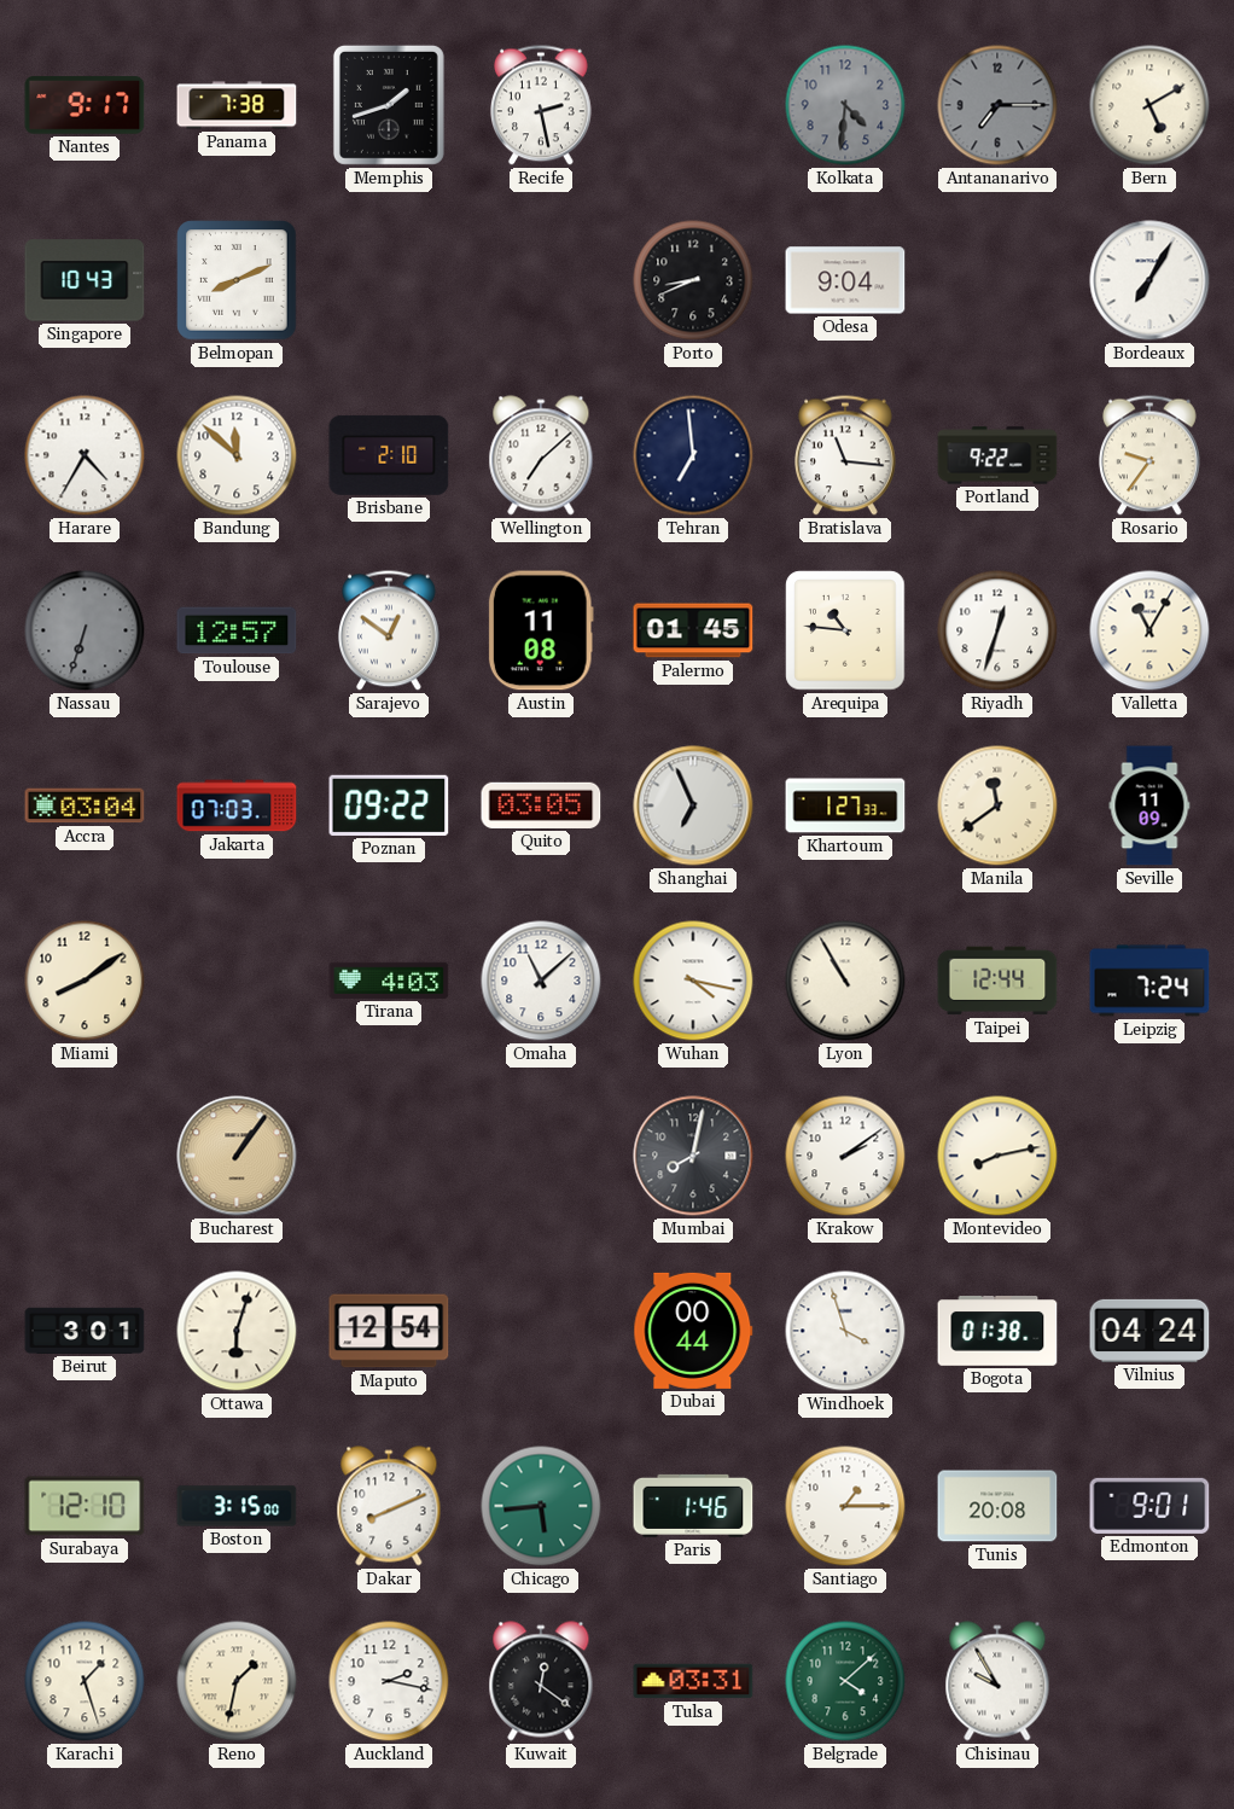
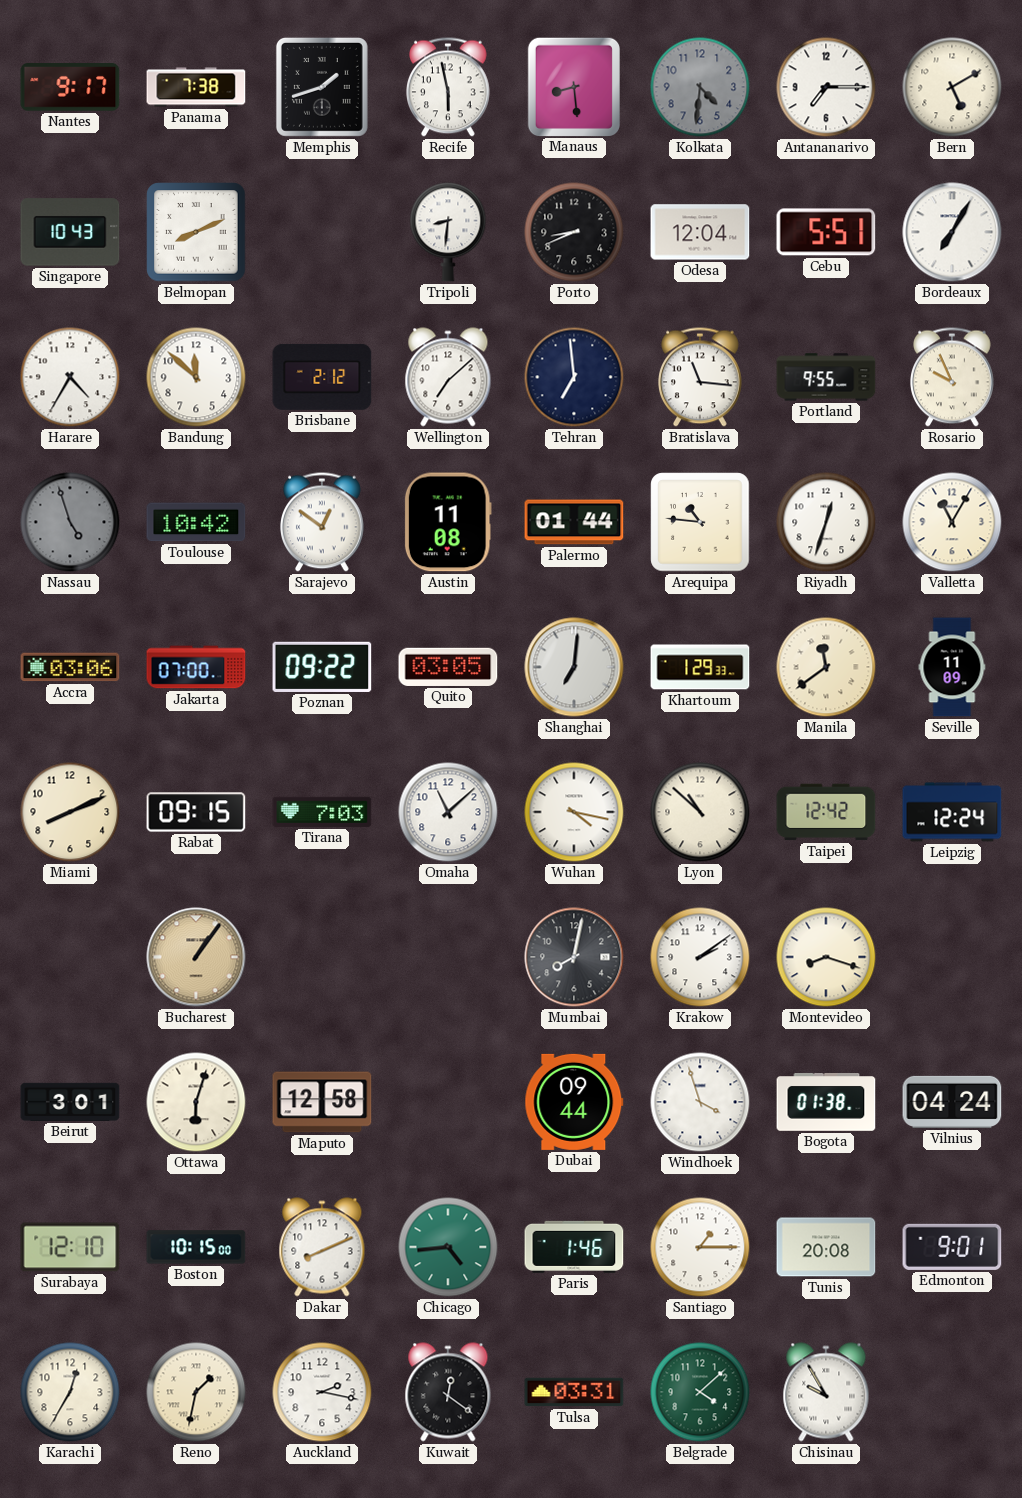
Recife: 2:28 -> 5:58 (449, 87)
Manaus: none -> 8:29 (573, 86)
Antananarivo dial: grey -> white (826, 87)
Tripoli: none -> 8:31 (448, 232)
Odesa: 9:04 -> 12:04 (700, 232)
Cebu: none -> 5:51 (826, 232)
Brisbane: 2:10 -> 2:12 (322, 377)
Portland: 9:22 -> 9:55 (826, 377)
Rosario: 9:36 -> 9:56 (953, 377)
Nassau: 6:33 -> 4:57 (70, 522)
Toulouse: 12:57 -> 10:42 (196, 522)
Palermo: 01:45 -> 01:44 (574, 522)
Accra: 03:04 -> 03:06 (70, 667)
Jakarta: 07:03 -> 07:00 (196, 667)
Shanghai: 6:56 -> 7:01 (574, 667)
Khartoum: 1:27 -> 1:29 (700, 667)
Miami: 8:09 -> 8:11 (70, 812)
Rabat: none -> 09:15 (196, 812)
Tirana: 4:03 -> 7:03 (322, 812)
Lyon: 10:55 -> 10:52 (700, 812)
Taipei: 12:44 -> 12:42 (826, 812)
Leipzig: 7:24 -> 12:24 (952, 812)
Montevideo: 8:13 -> 8:18 (826, 957)
Maputo: 12:54 -> 12:58 (322, 1102)
Dubai: 00:44 -> 09:44 (574, 1102)
Boston: 3:15 -> 10:15 (196, 1247)
Chicago: 5:44 -> 4:44 (448, 1247)
Karachi: 1:27 -> 12:35 (70, 1392)
